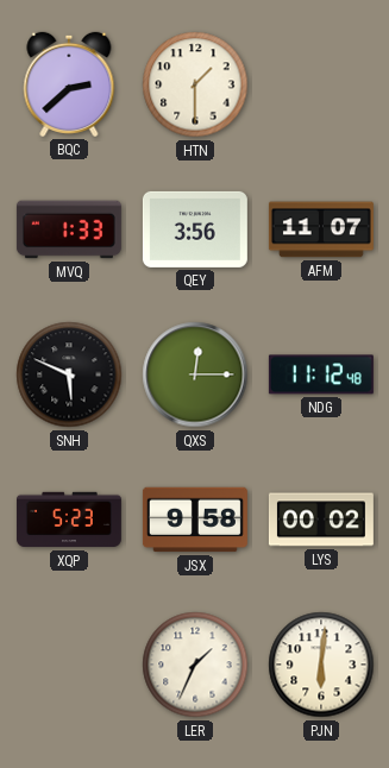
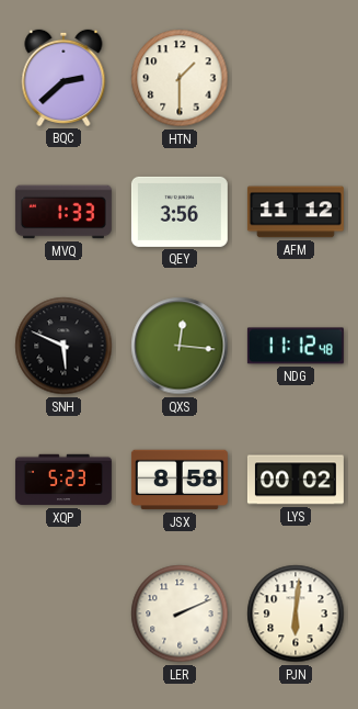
AFM: 11:07 -> 11:12 (296, 212)
QXS: 12:15 -> 12:16 (180, 346)
JSX: 9:58 -> 8:58 (180, 480)
LER: 1:34 -> 2:11 (180, 614)
